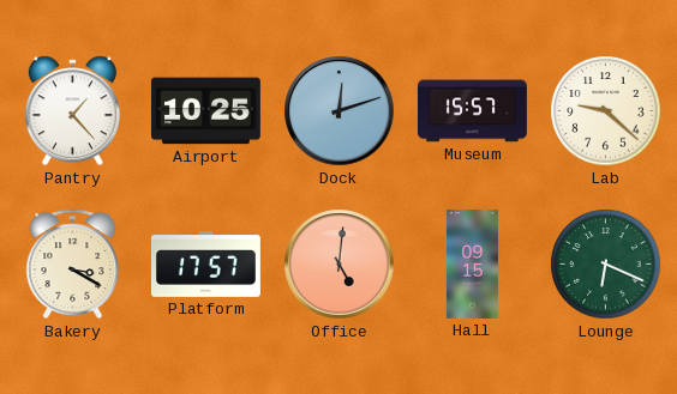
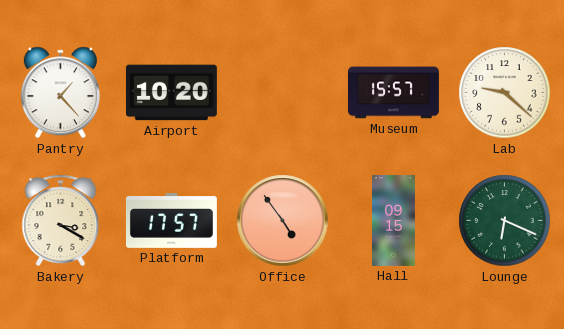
Airport: 10:25 -> 10:20 (171, 93)
Dock: 12:12 -> none (340, 111)
Office: 5:01 -> 4:54 (283, 221)
